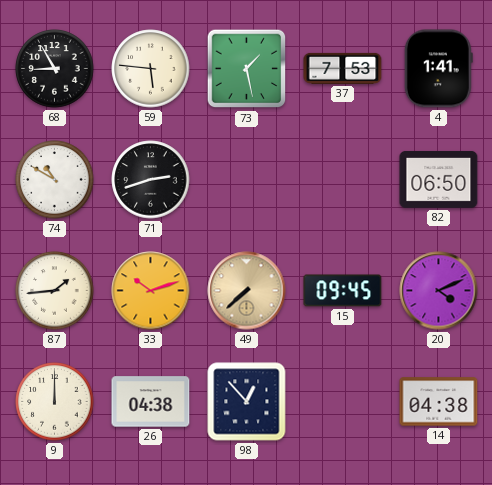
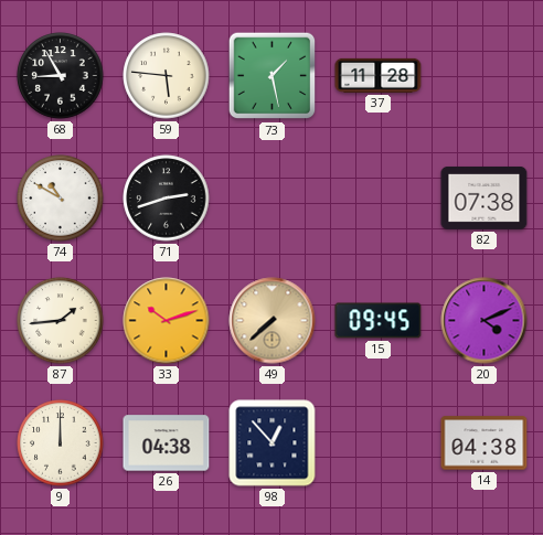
37: 7:53 -> 11:28 (379, 75)
4: 1:41 -> none (438, 69)
82: 06:50 -> 07:38 (485, 197)
